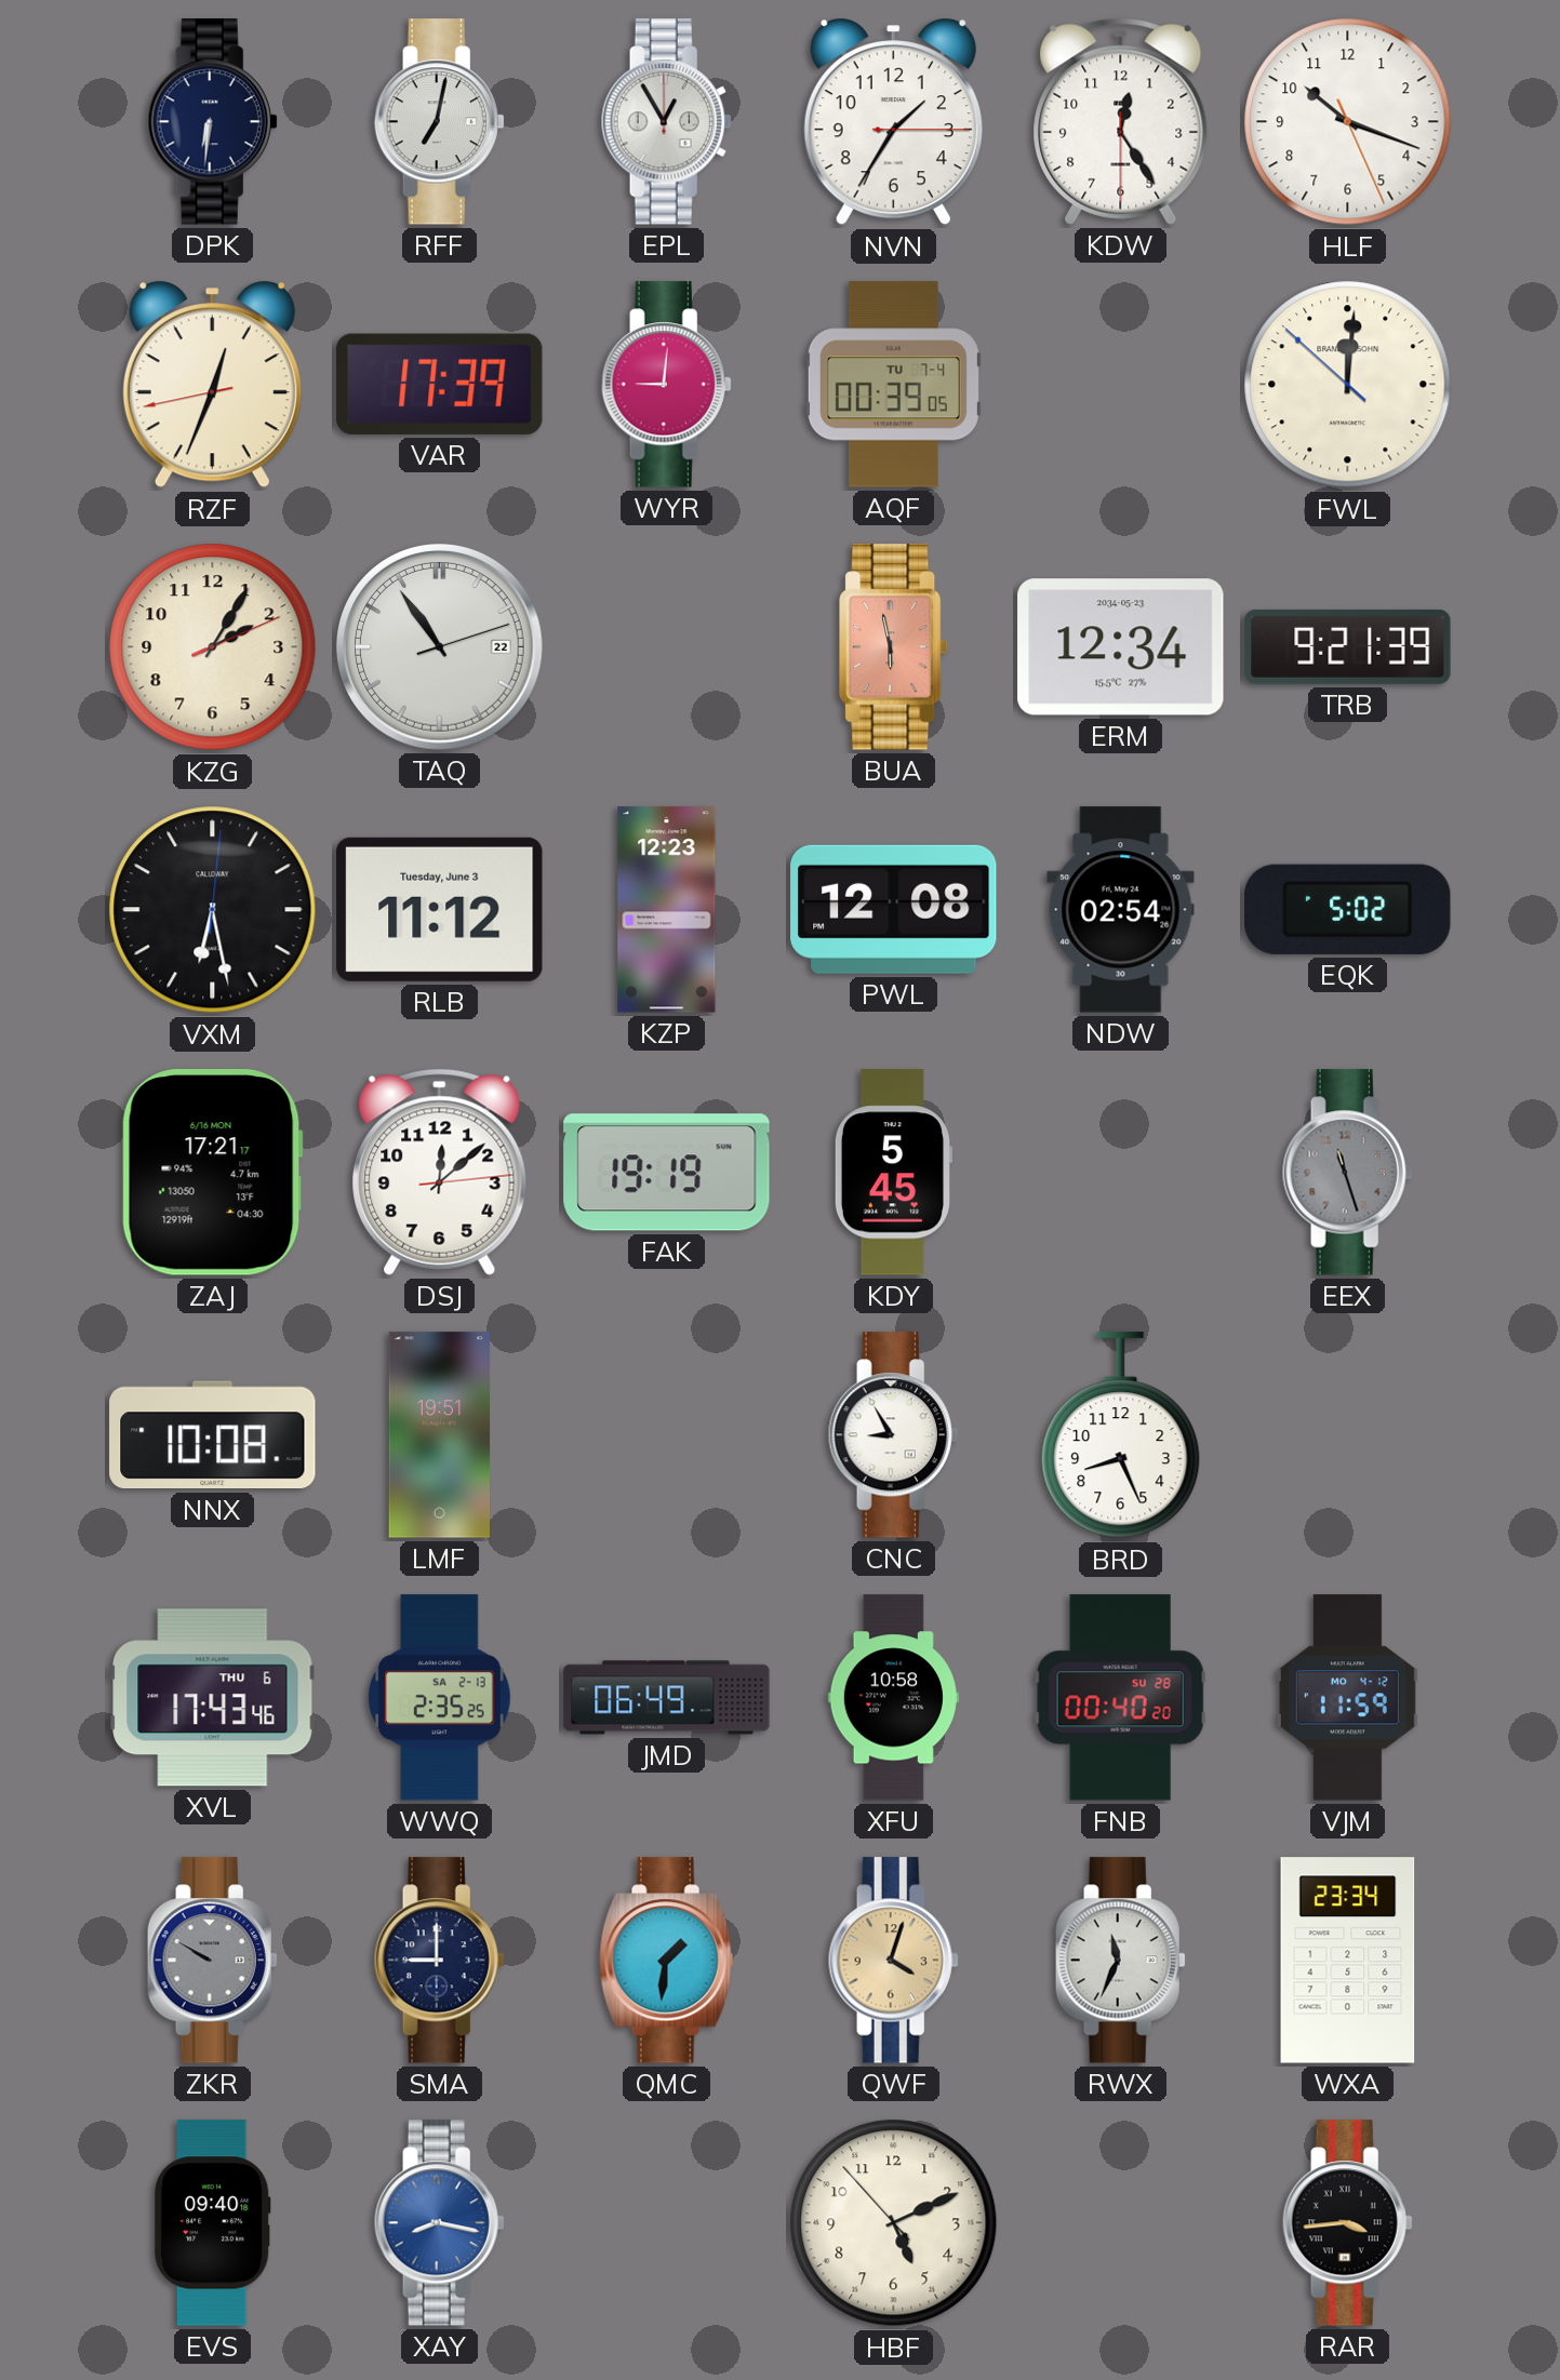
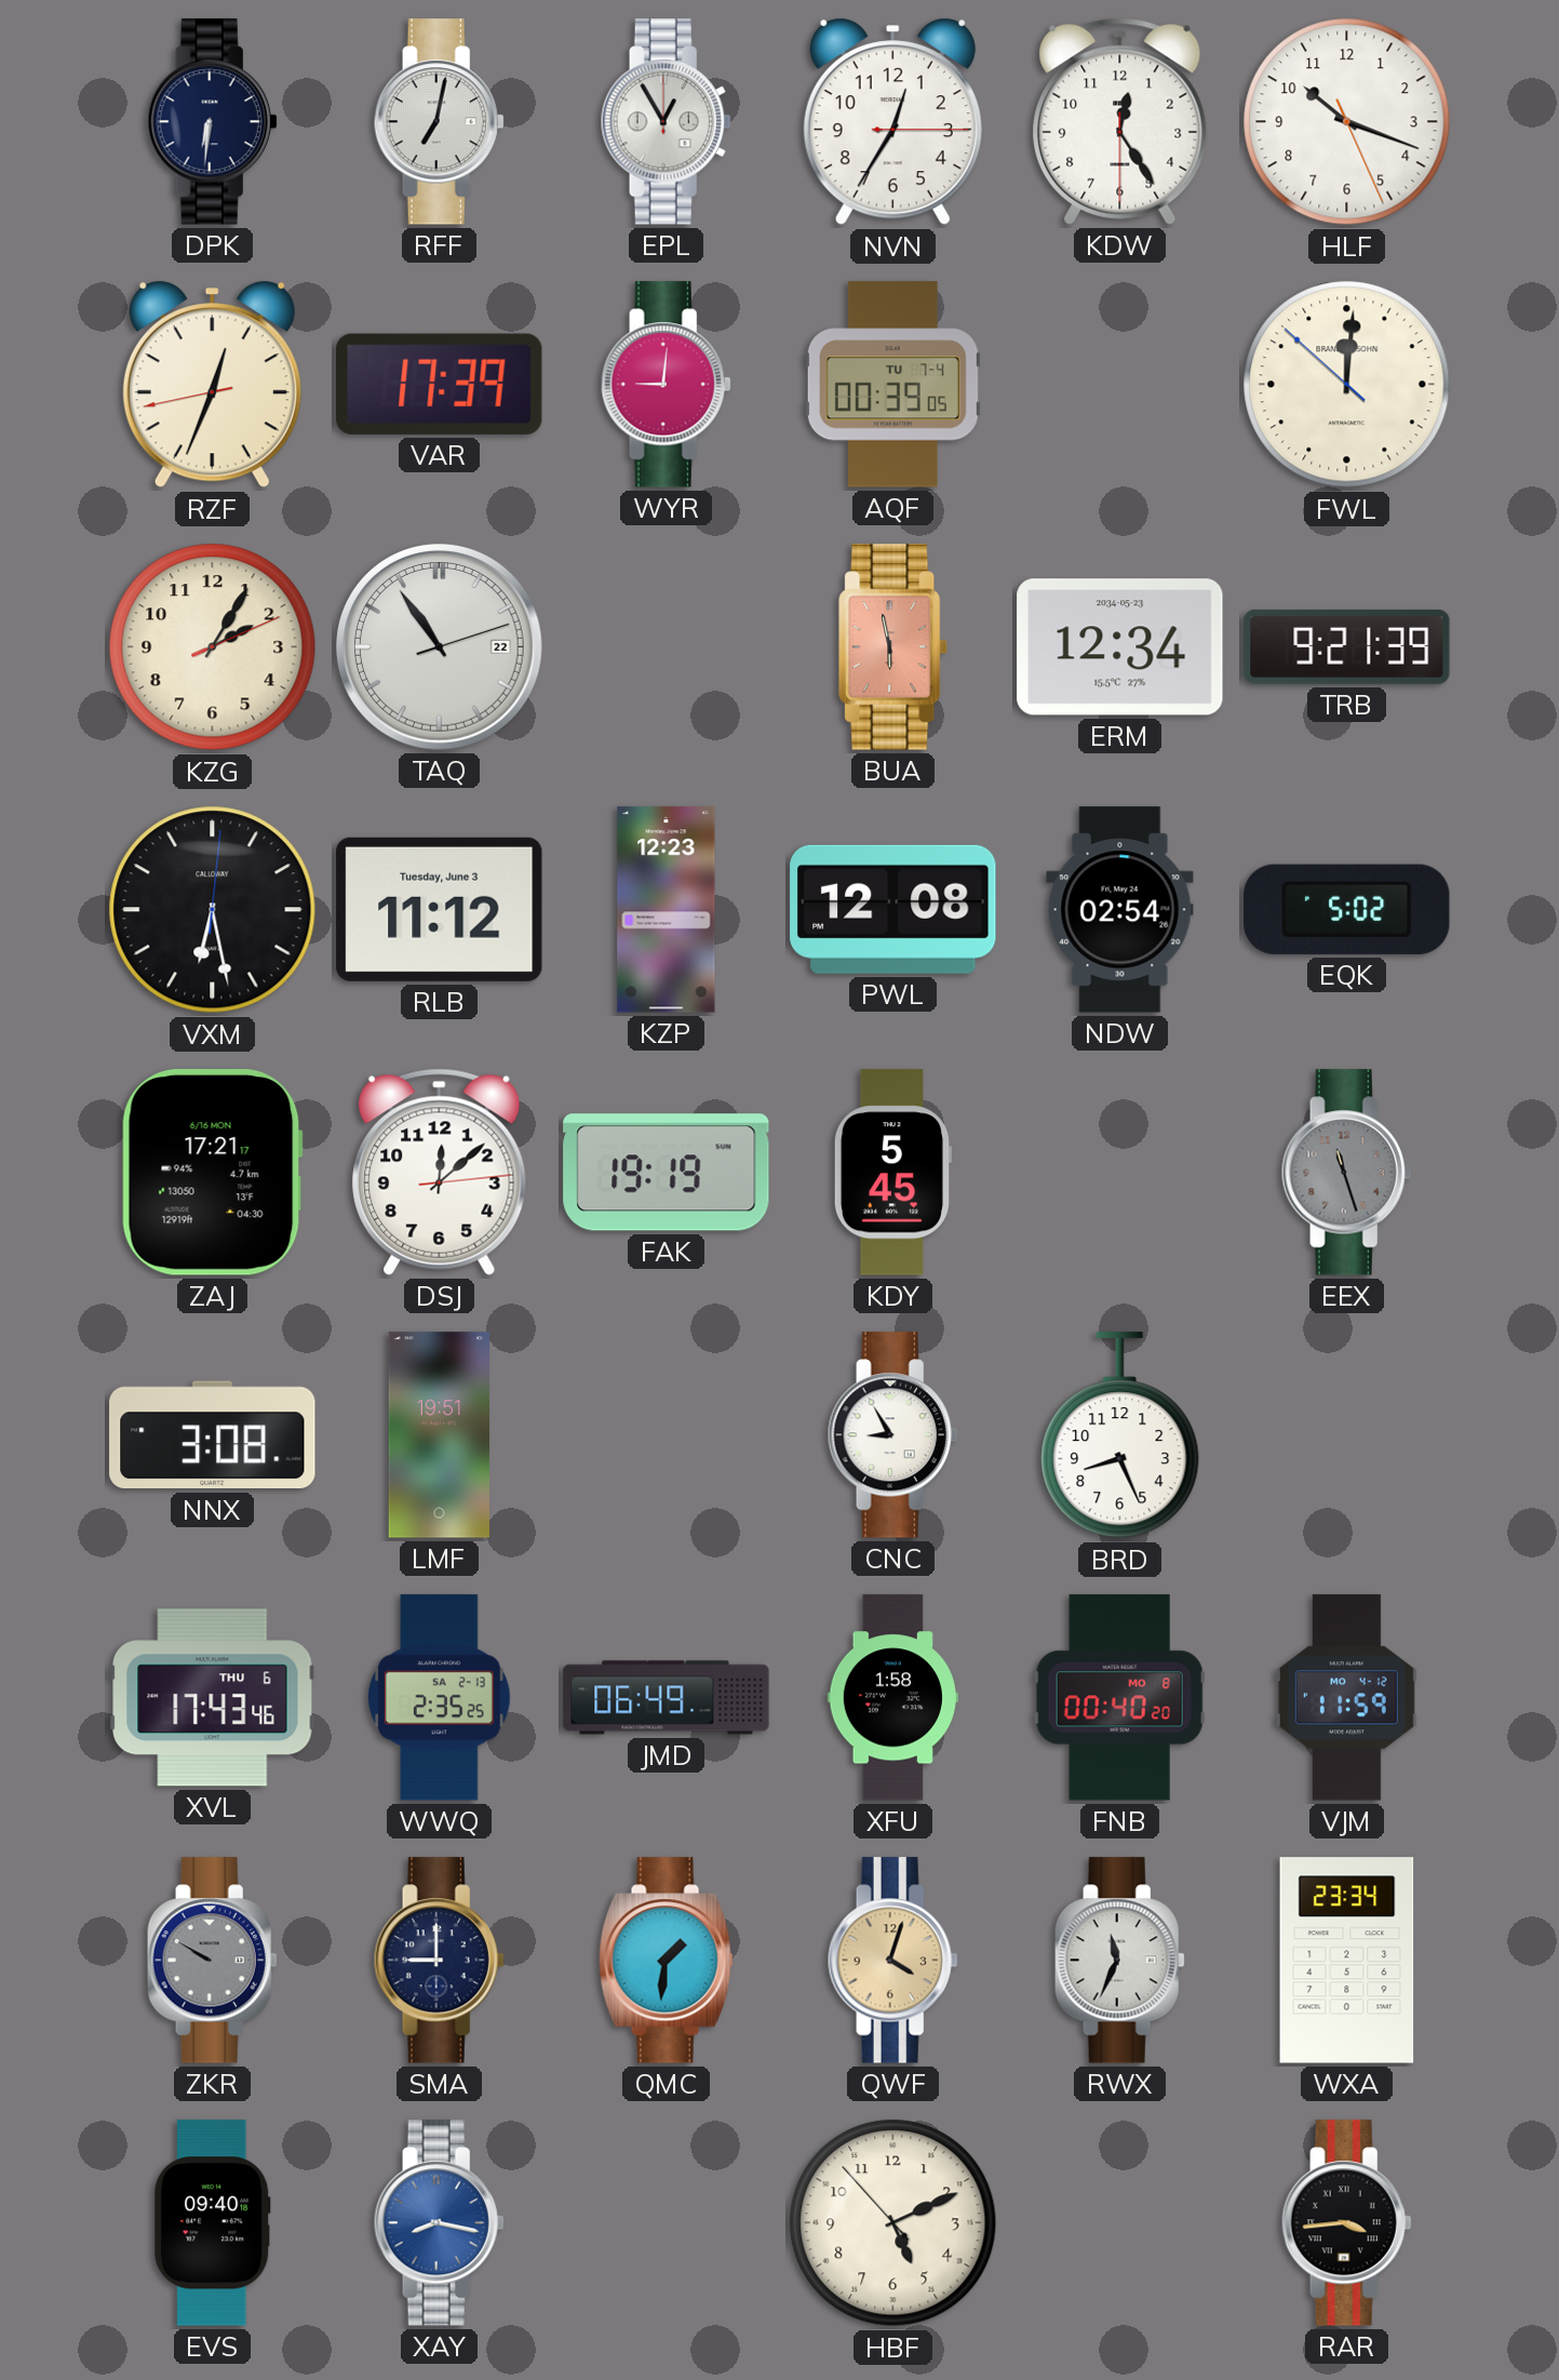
NVN: 1:35 -> 12:35 (892, 122)
NNX: 10:08 -> 3:08 (213, 1435)
XFU: 10:58 -> 1:58 (892, 1698)
FNB date: SU 28 -> MO 8 (1119, 1698)
